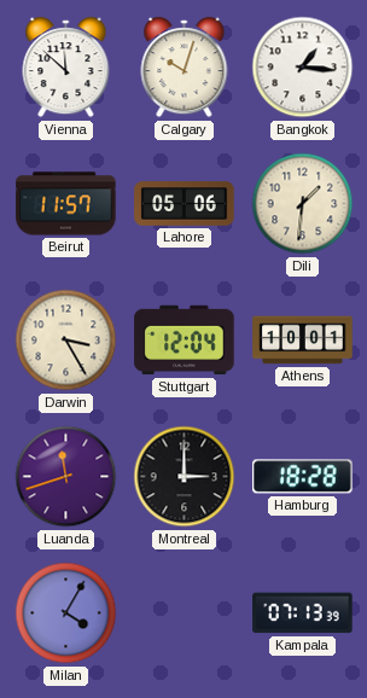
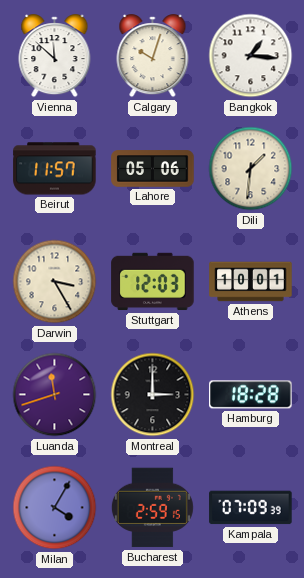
Stuttgart: 12:04 -> 12:03 (153, 282)
Bucharest: none -> 2:59 (152, 508)
Kampala: 07:13 -> 07:09 (251, 508)
